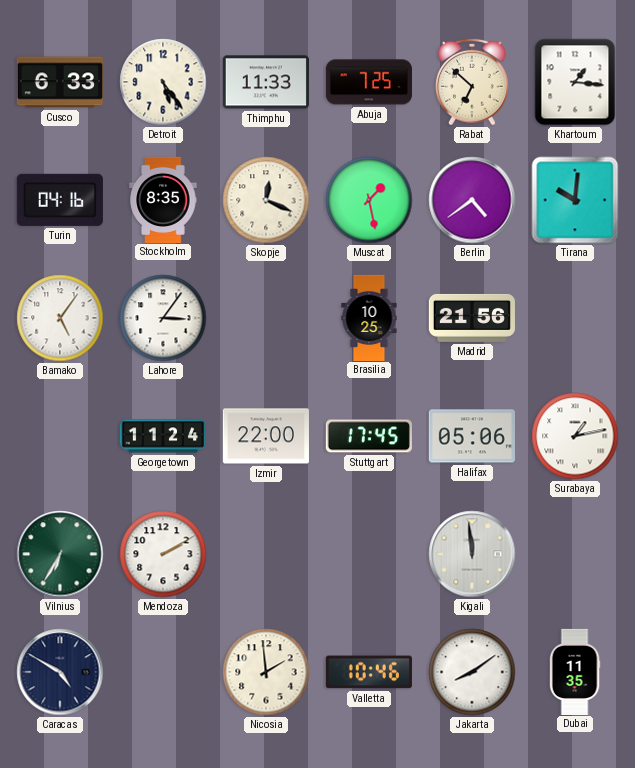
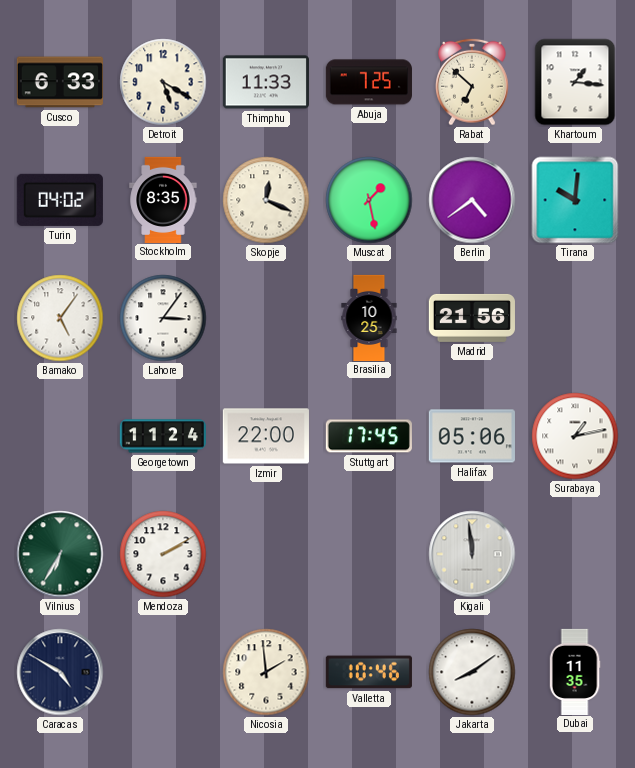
Detroit: 5:24 -> 5:20 (163, 82)
Turin: 04:16 -> 04:02 (60, 200)
